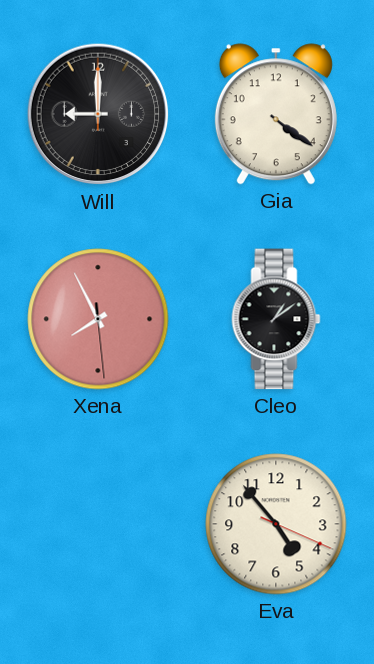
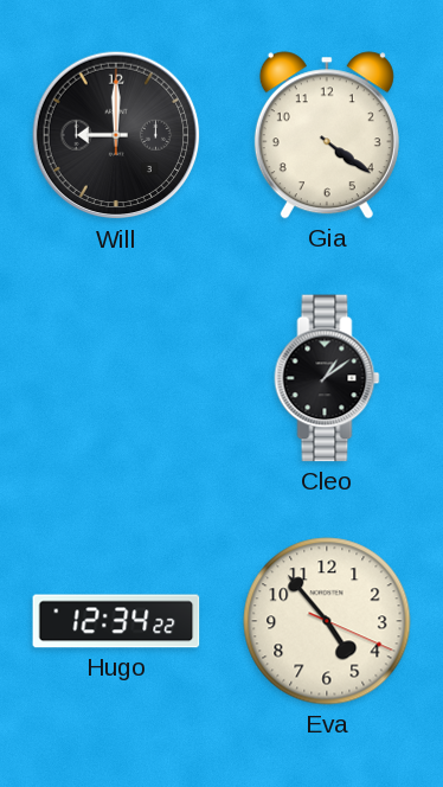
Xena: 7:55 -> none (98, 319)
Hugo: none -> 12:34 (116, 621)
